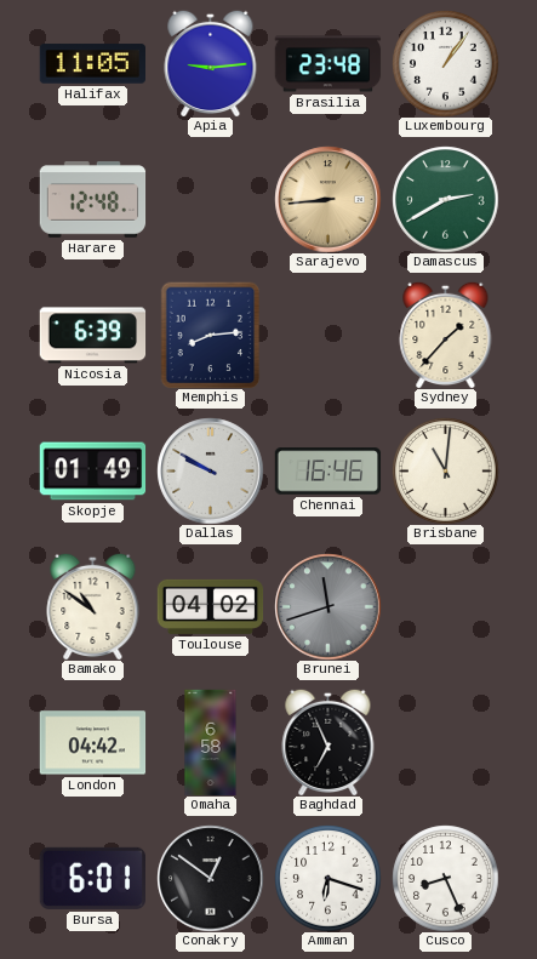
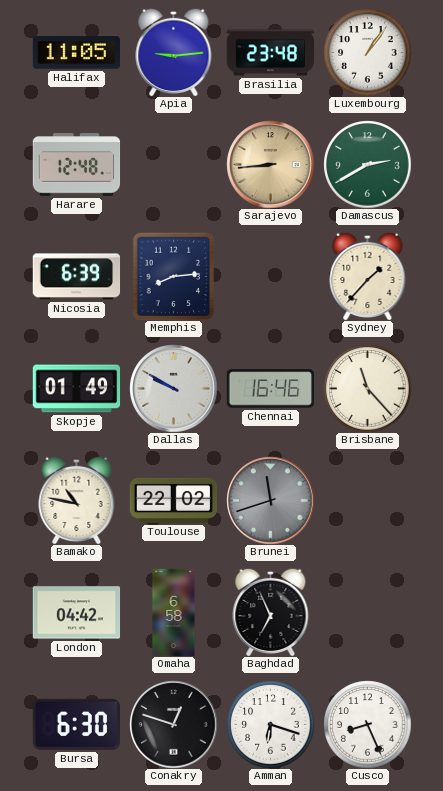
Brisbane: 11:01 -> 11:23 (367, 388)
Bamako: 10:51 -> 10:47 (77, 500)
Toulouse: 04:02 -> 22:02 (173, 500)
Bursa: 6:01 -> 6:30 (76, 724)
Conakry: 12:51 -> 12:48 (173, 724)
